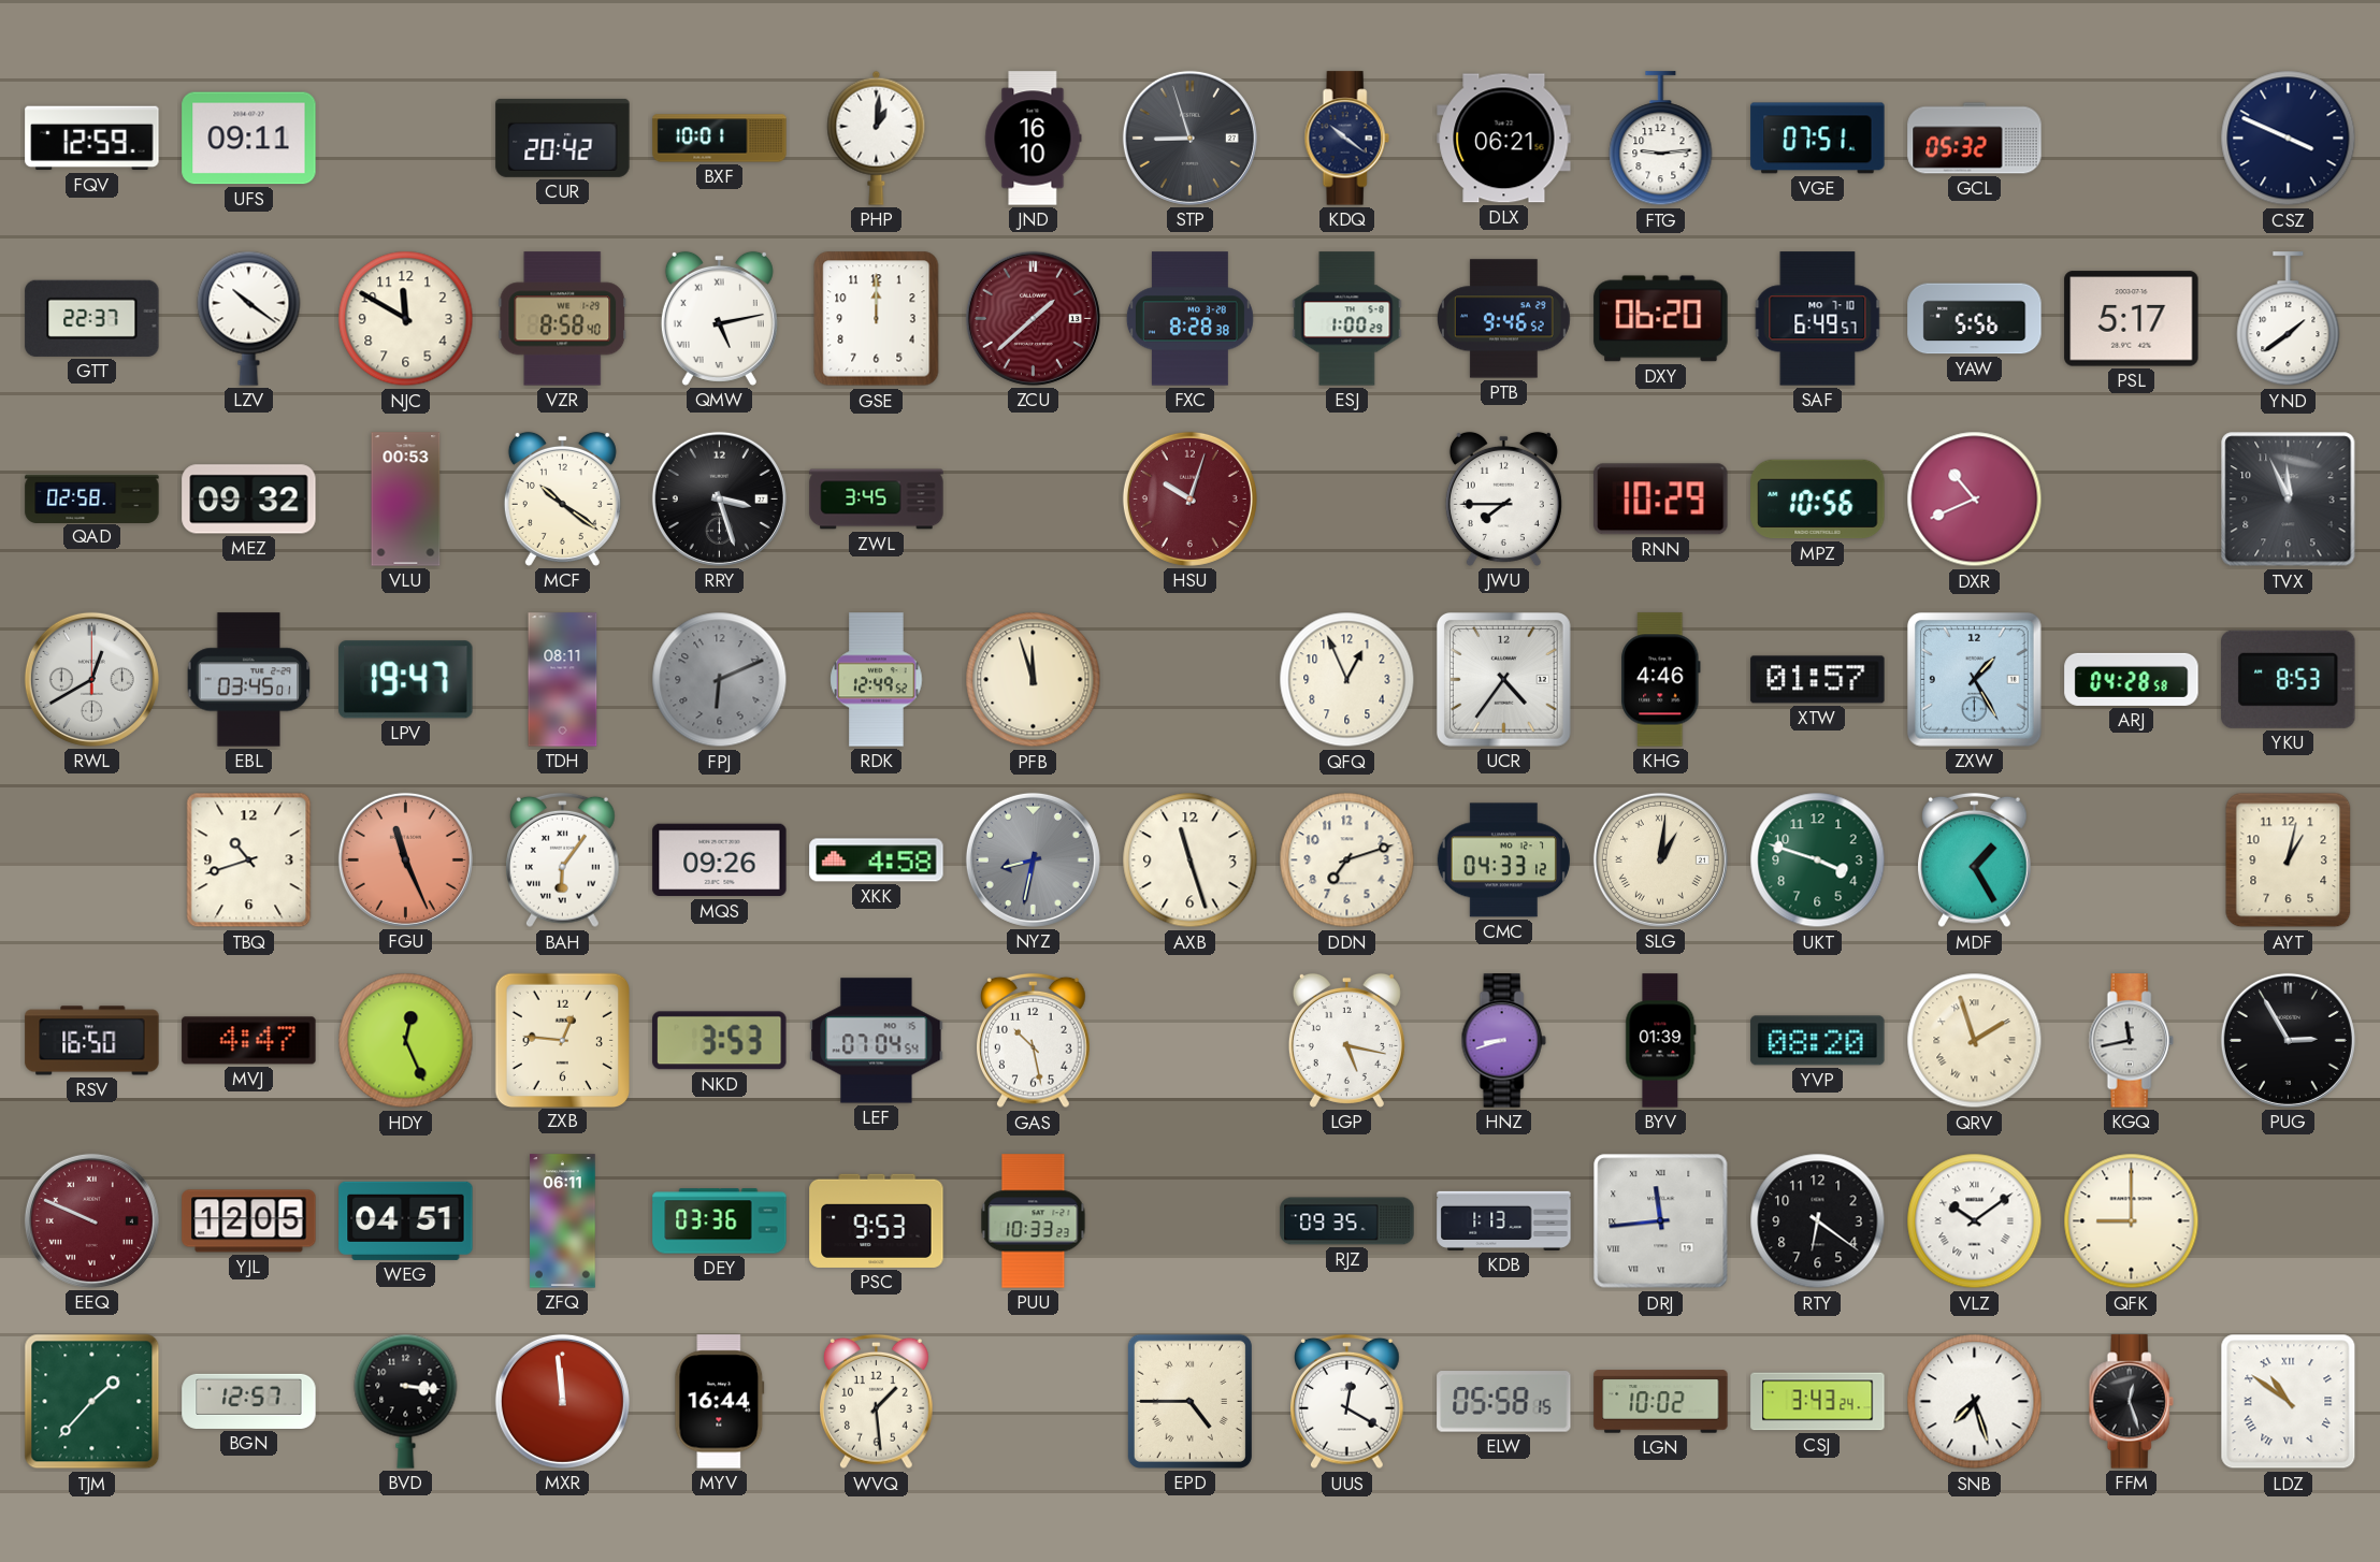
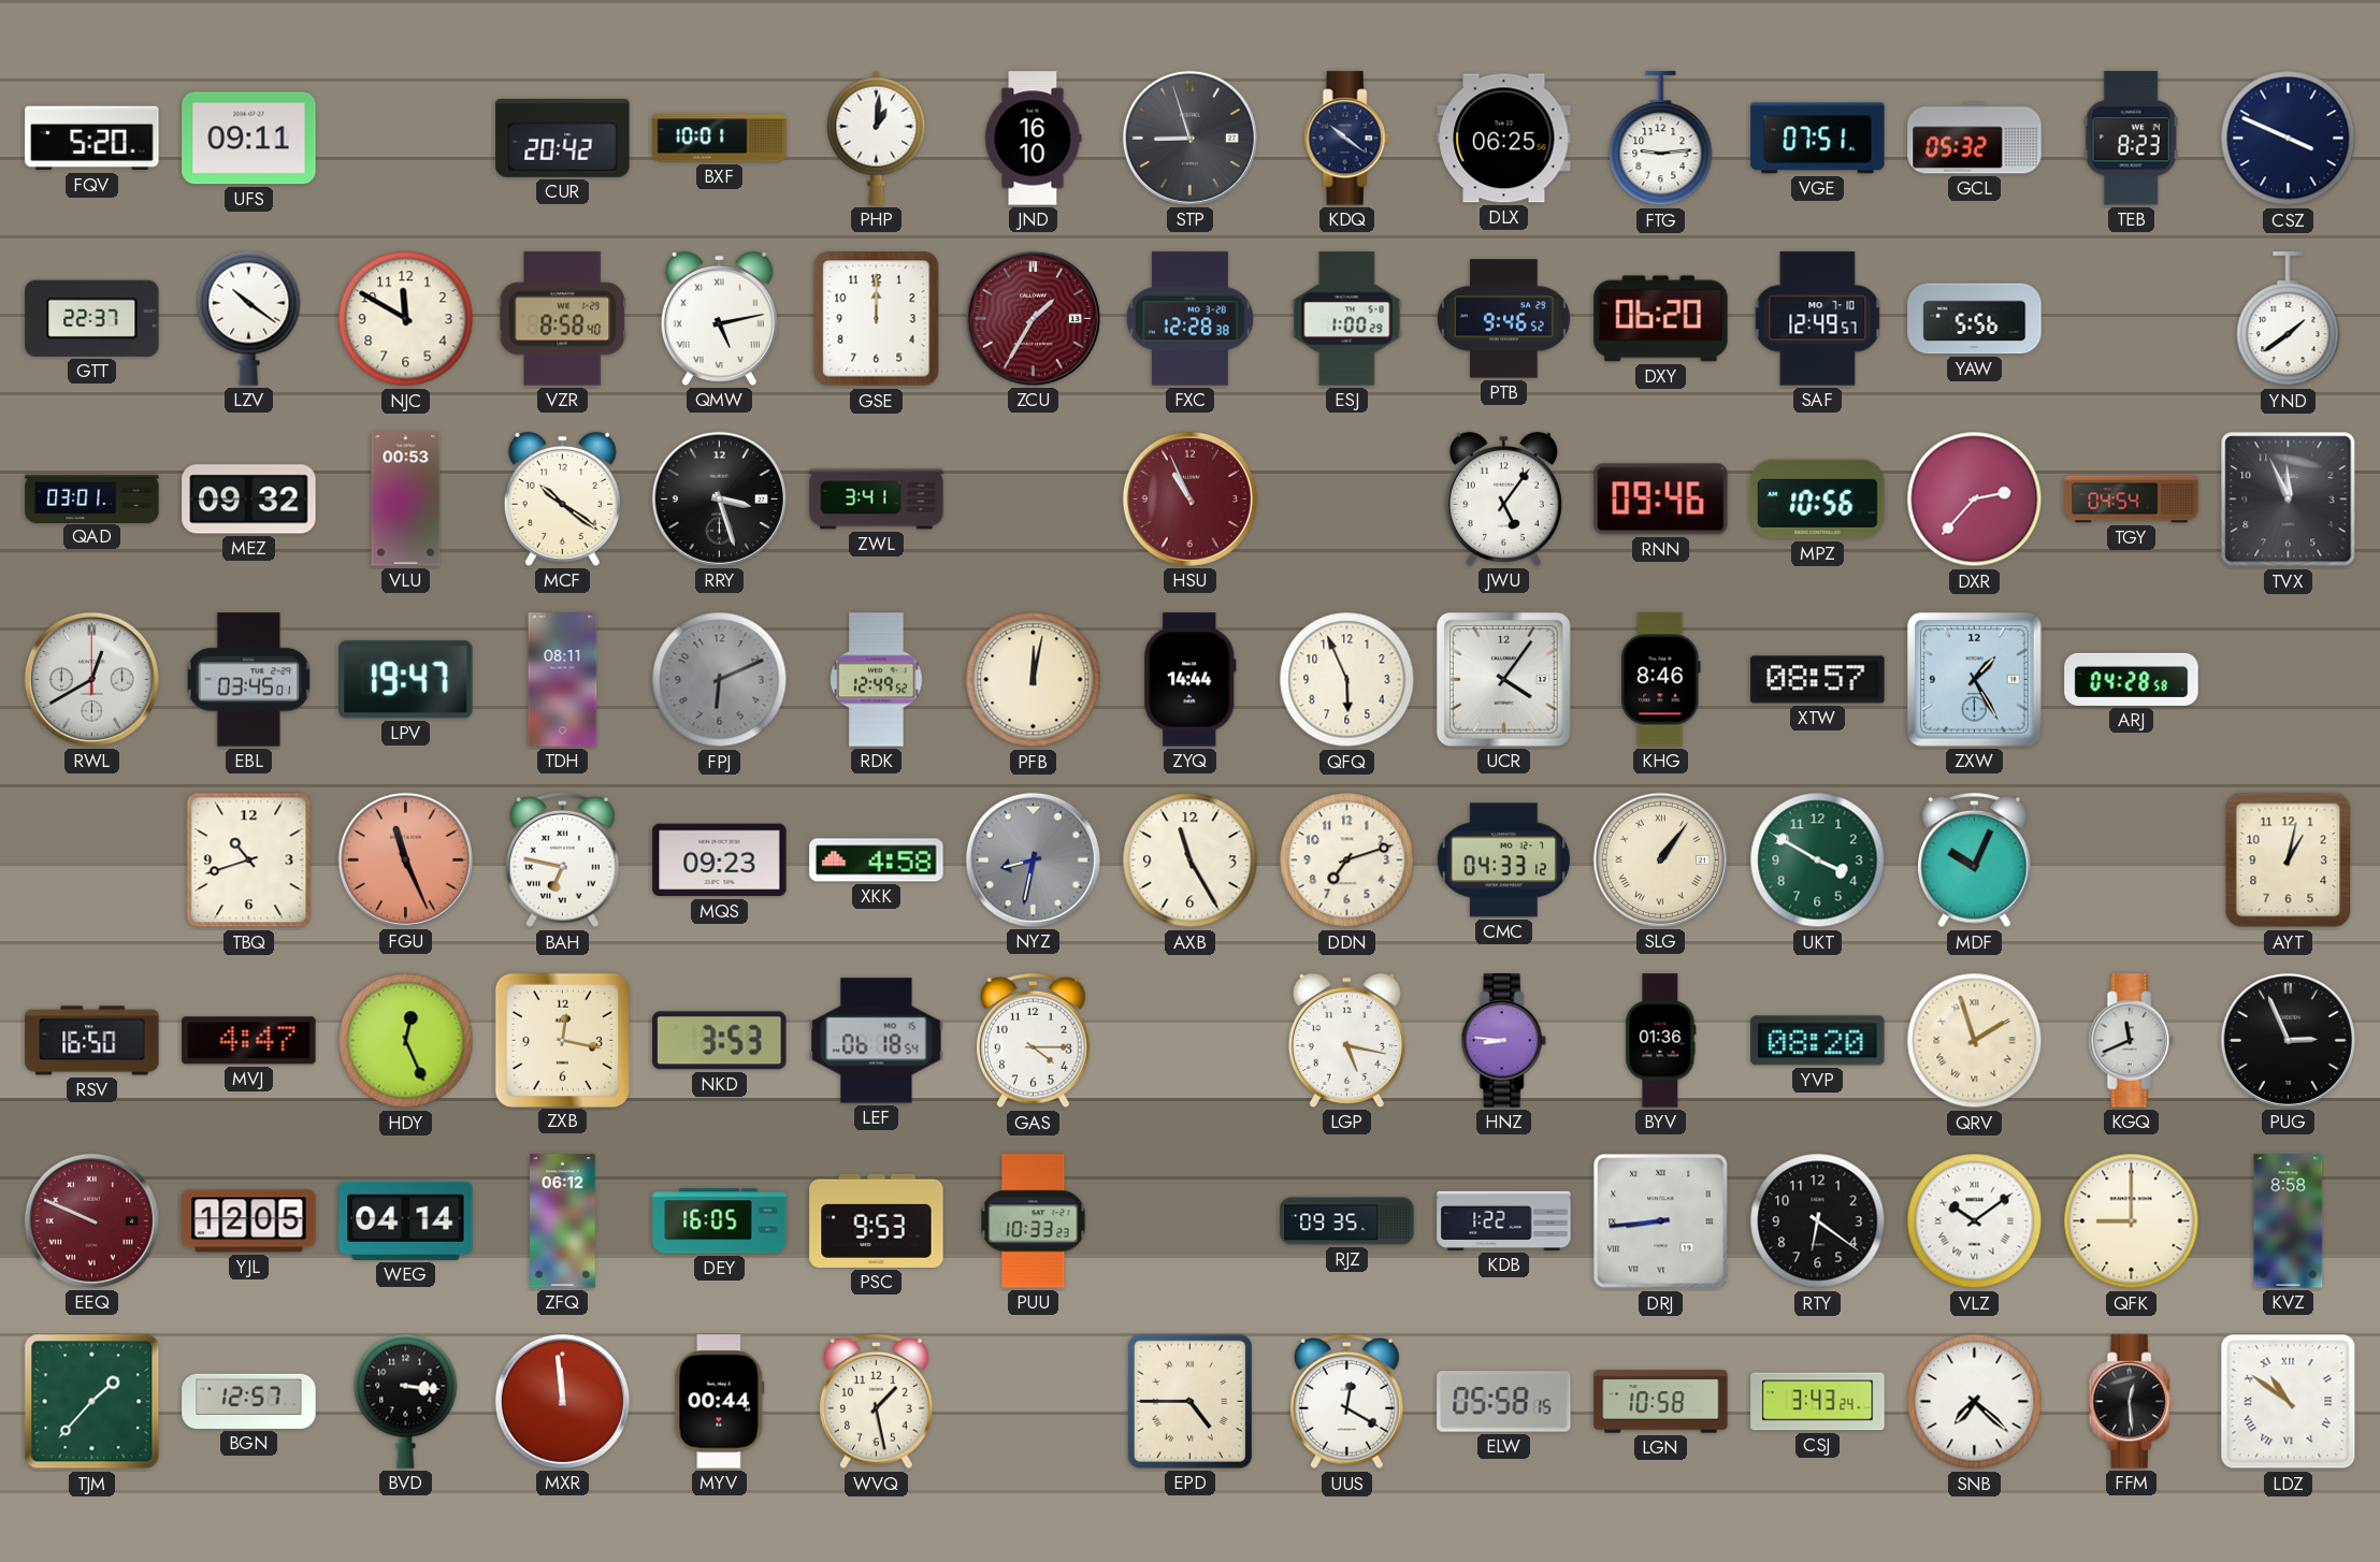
FQV: 12:59 -> 5:20 (92, 139)
DLX: 06:21 -> 06:25 (1504, 139)
TEB: none -> 8:23 (2131, 139)
ZCU: 1:38 -> 1:35 (1033, 318)
FXC: 8:28 -> 12:28 (1189, 319)
SAF: 6:49 -> 12:49 (1818, 319)
PSL: 5:17 -> none (2132, 319)
QAD: 02:58 -> 03:01 (92, 498)
ZWL: 3:45 -> 3:41 (877, 500)
HSU: 10:03 -> 10:56 (1189, 498)
JWU: 7:45 -> 5:06 (1503, 498)
RNN: 10:29 -> 09:46 (1661, 500)
DXR: 10:41 -> 2:37 (1975, 500)
TGY: none -> 04:54 (2132, 500)
PFB: 11:57 -> 12:02 (1034, 680)
ZYQ: none -> 14:44 (1191, 680)
QFQ: 12:56 -> 5:56 (1347, 680)
UCR: 4:36 -> 4:06 (1503, 679)
KHG: 4:46 -> 8:46 (1661, 680)
XTW: 01:57 -> 08:57 (1818, 680)
YKU: 8:53 -> none (2289, 679)
BAH: 6:06 -> 6:47 (563, 860)
MQS: 09:26 -> 09:23 (720, 860)
AXB: 11:27 -> 11:25 (1191, 860)
SLG: 1:01 -> 1:06 (1660, 859)
UKT: 3:48 -> 3:50 (1818, 860)
MDF: 1:25 -> 10:04 (1975, 860)
ZXB: 12:46 -> 12:17 (562, 1040)
LEF: 07:04 -> 06:18 (877, 1041)
GAS: 10:28 -> 4:15 (1034, 1041)
HNZ: 8:42 -> 8:46 (1503, 1041)
BYV: 01:39 -> 01:36 (1661, 1041)
KGQ: 11:43 -> 11:41 (2131, 1041)
PUG: 2:55 -> 2:56 (2288, 1040)
WEG: 04:51 -> 04:14 (406, 1220)
ZFQ: 06:11 -> 06:12 (563, 1221)
DEY: 03:36 -> 16:05 (720, 1221)
KDB: 1:13 -> 1:22 (1504, 1220)
DRJ: 11:44 -> 8:44 (1661, 1221)
KVZ: none -> 8:58 (2289, 1221)
MYV: 16:44 -> 00:44 (720, 1402)
WVQ: 1:29 -> 1:28 (877, 1402)
LGN: 10:02 -> 10:58 (1661, 1402)
SNB: 7:27 -> 7:22 (1975, 1402)
FFM: 12:27 -> 12:29 (2131, 1402)
